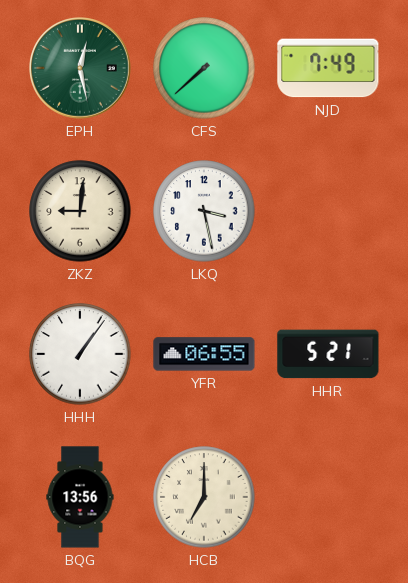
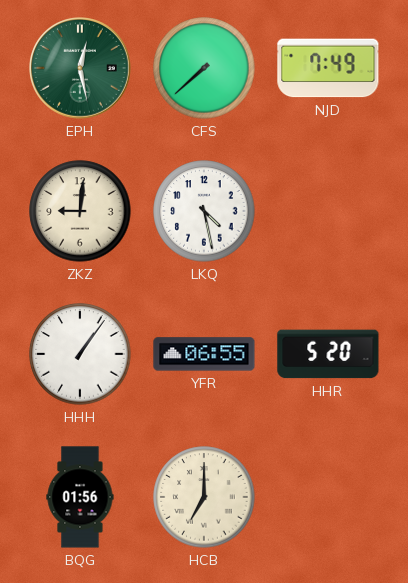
LKQ: 3:28 -> 4:28 (204, 211)
HHR: 5:21 -> 5:20 (328, 354)
BQG: 13:56 -> 01:56 (80, 497)
